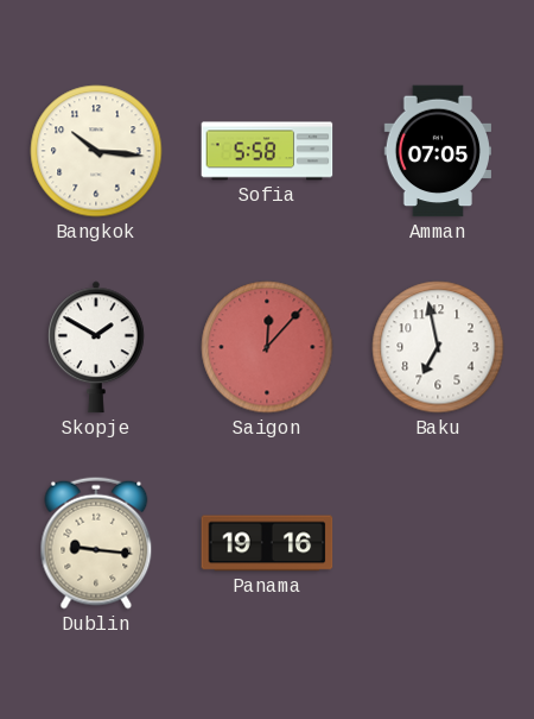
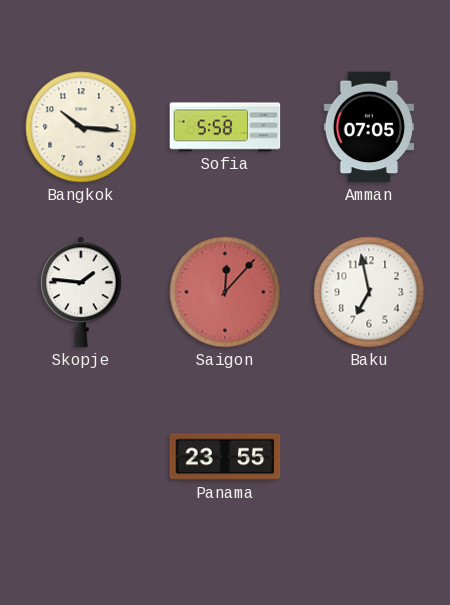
Skopje: 1:50 -> 1:46 (82, 292)
Dublin: 9:16 -> none (96, 543)
Panama: 19:16 -> 23:55 (225, 457)
